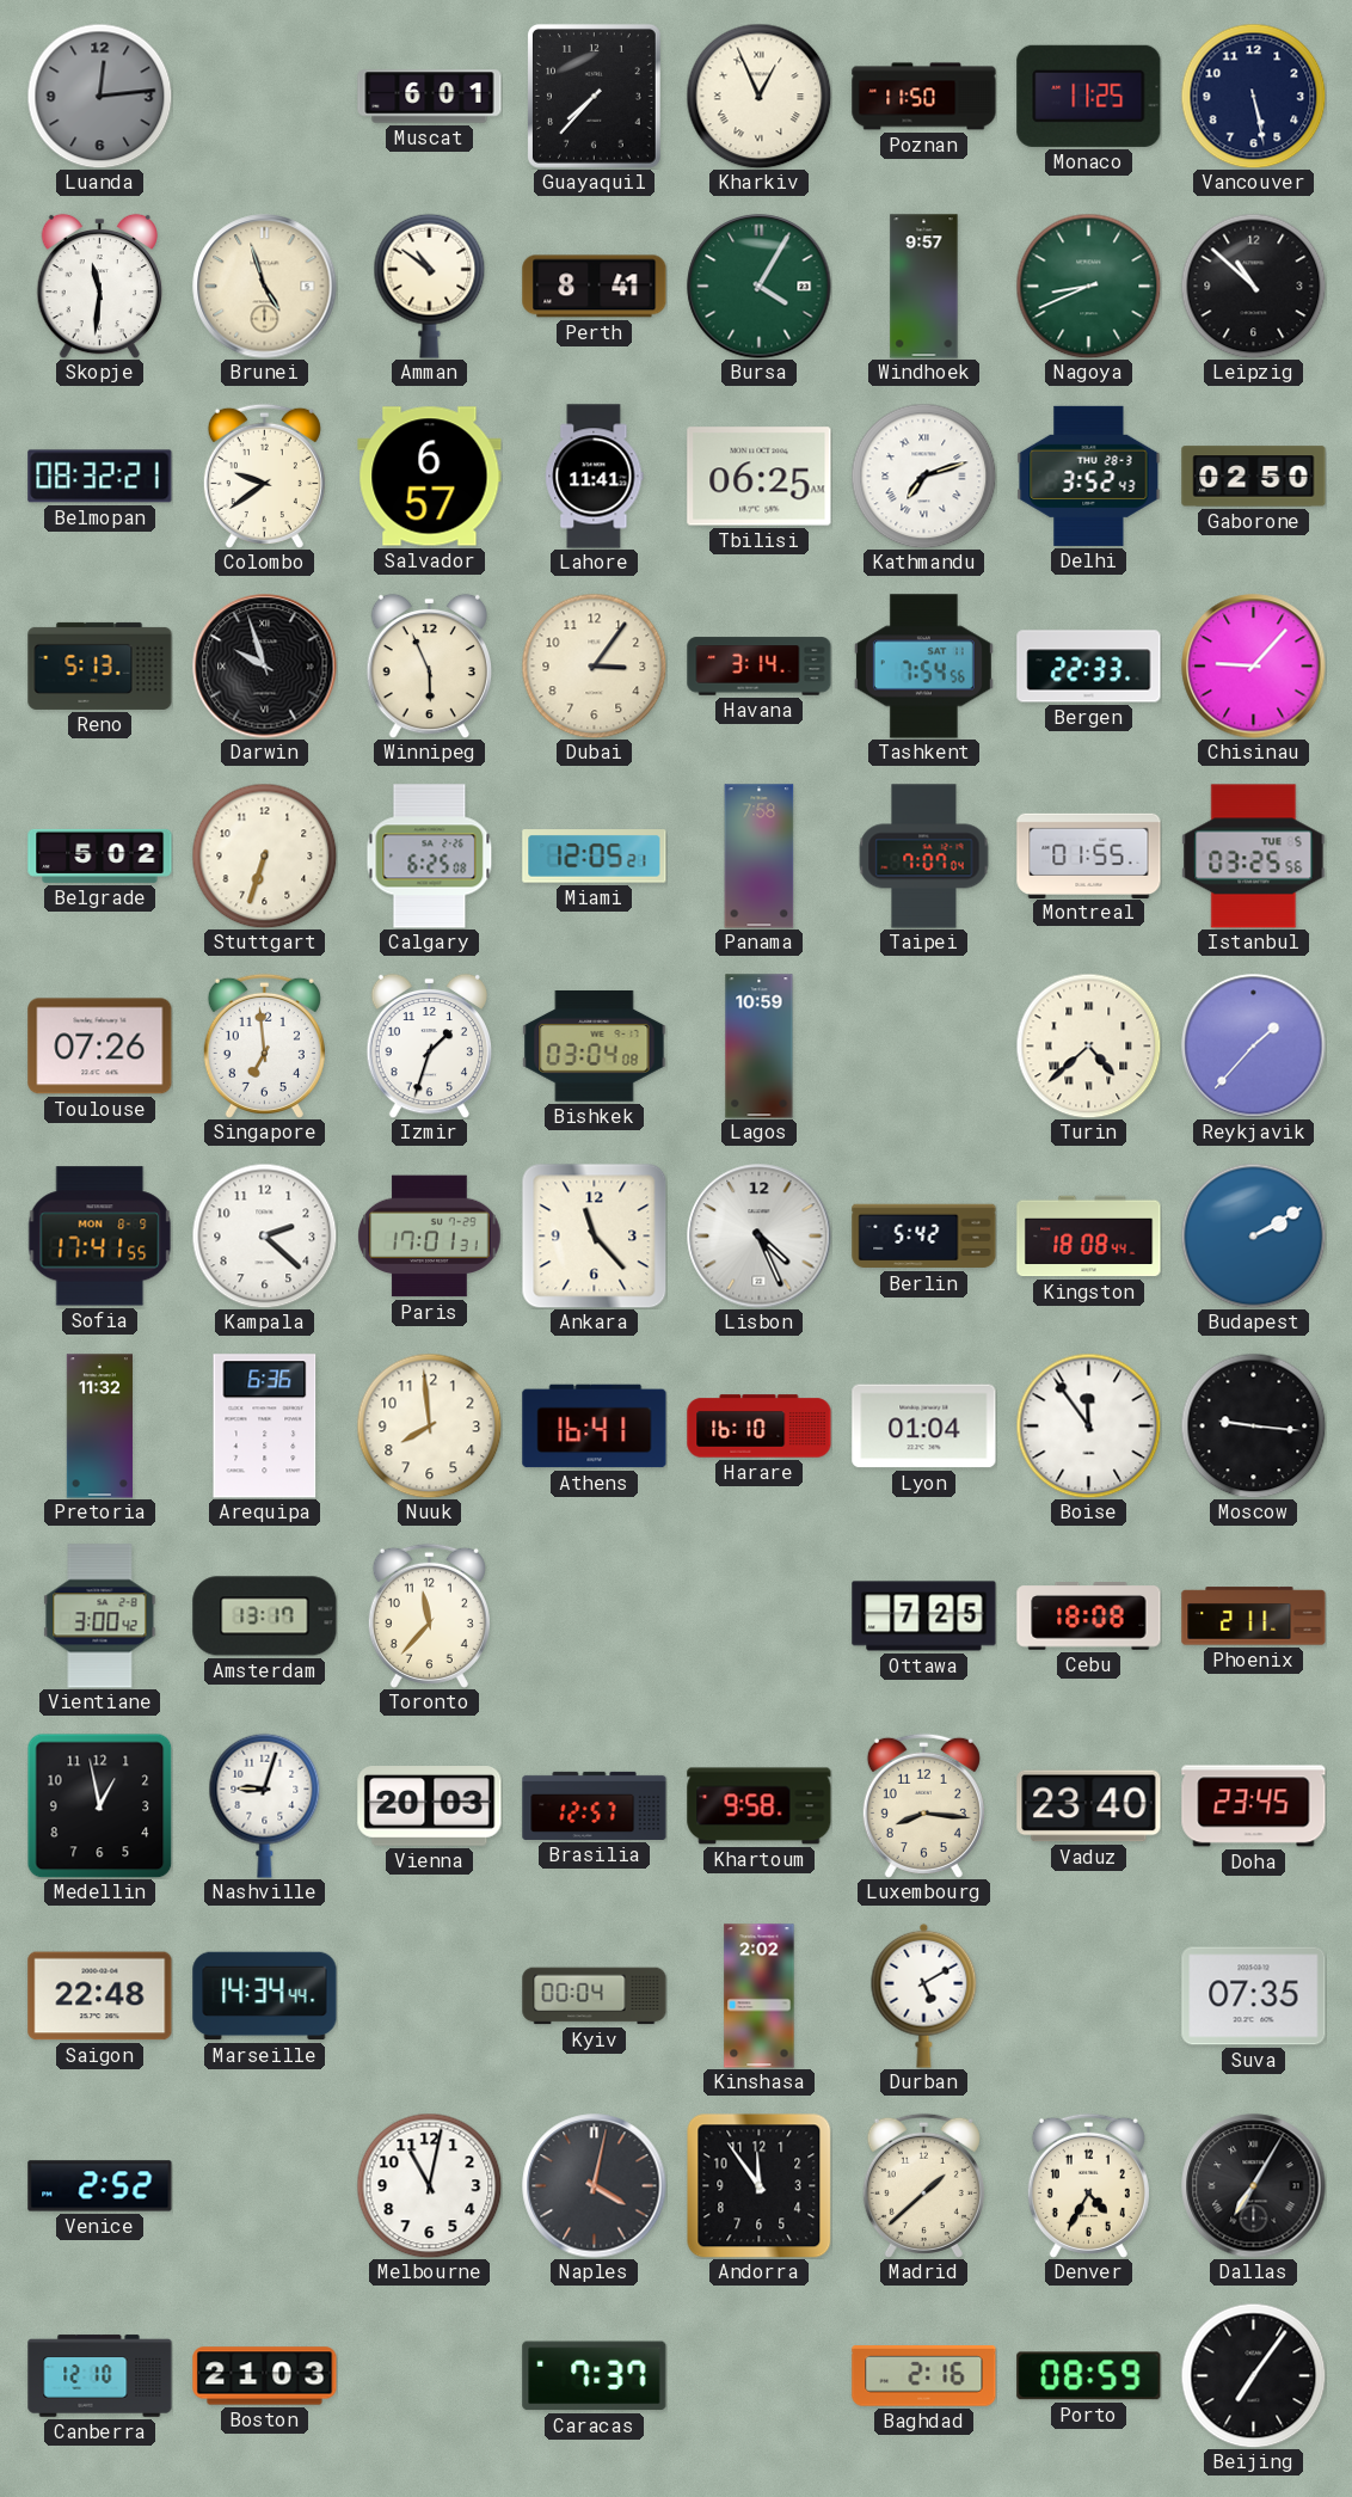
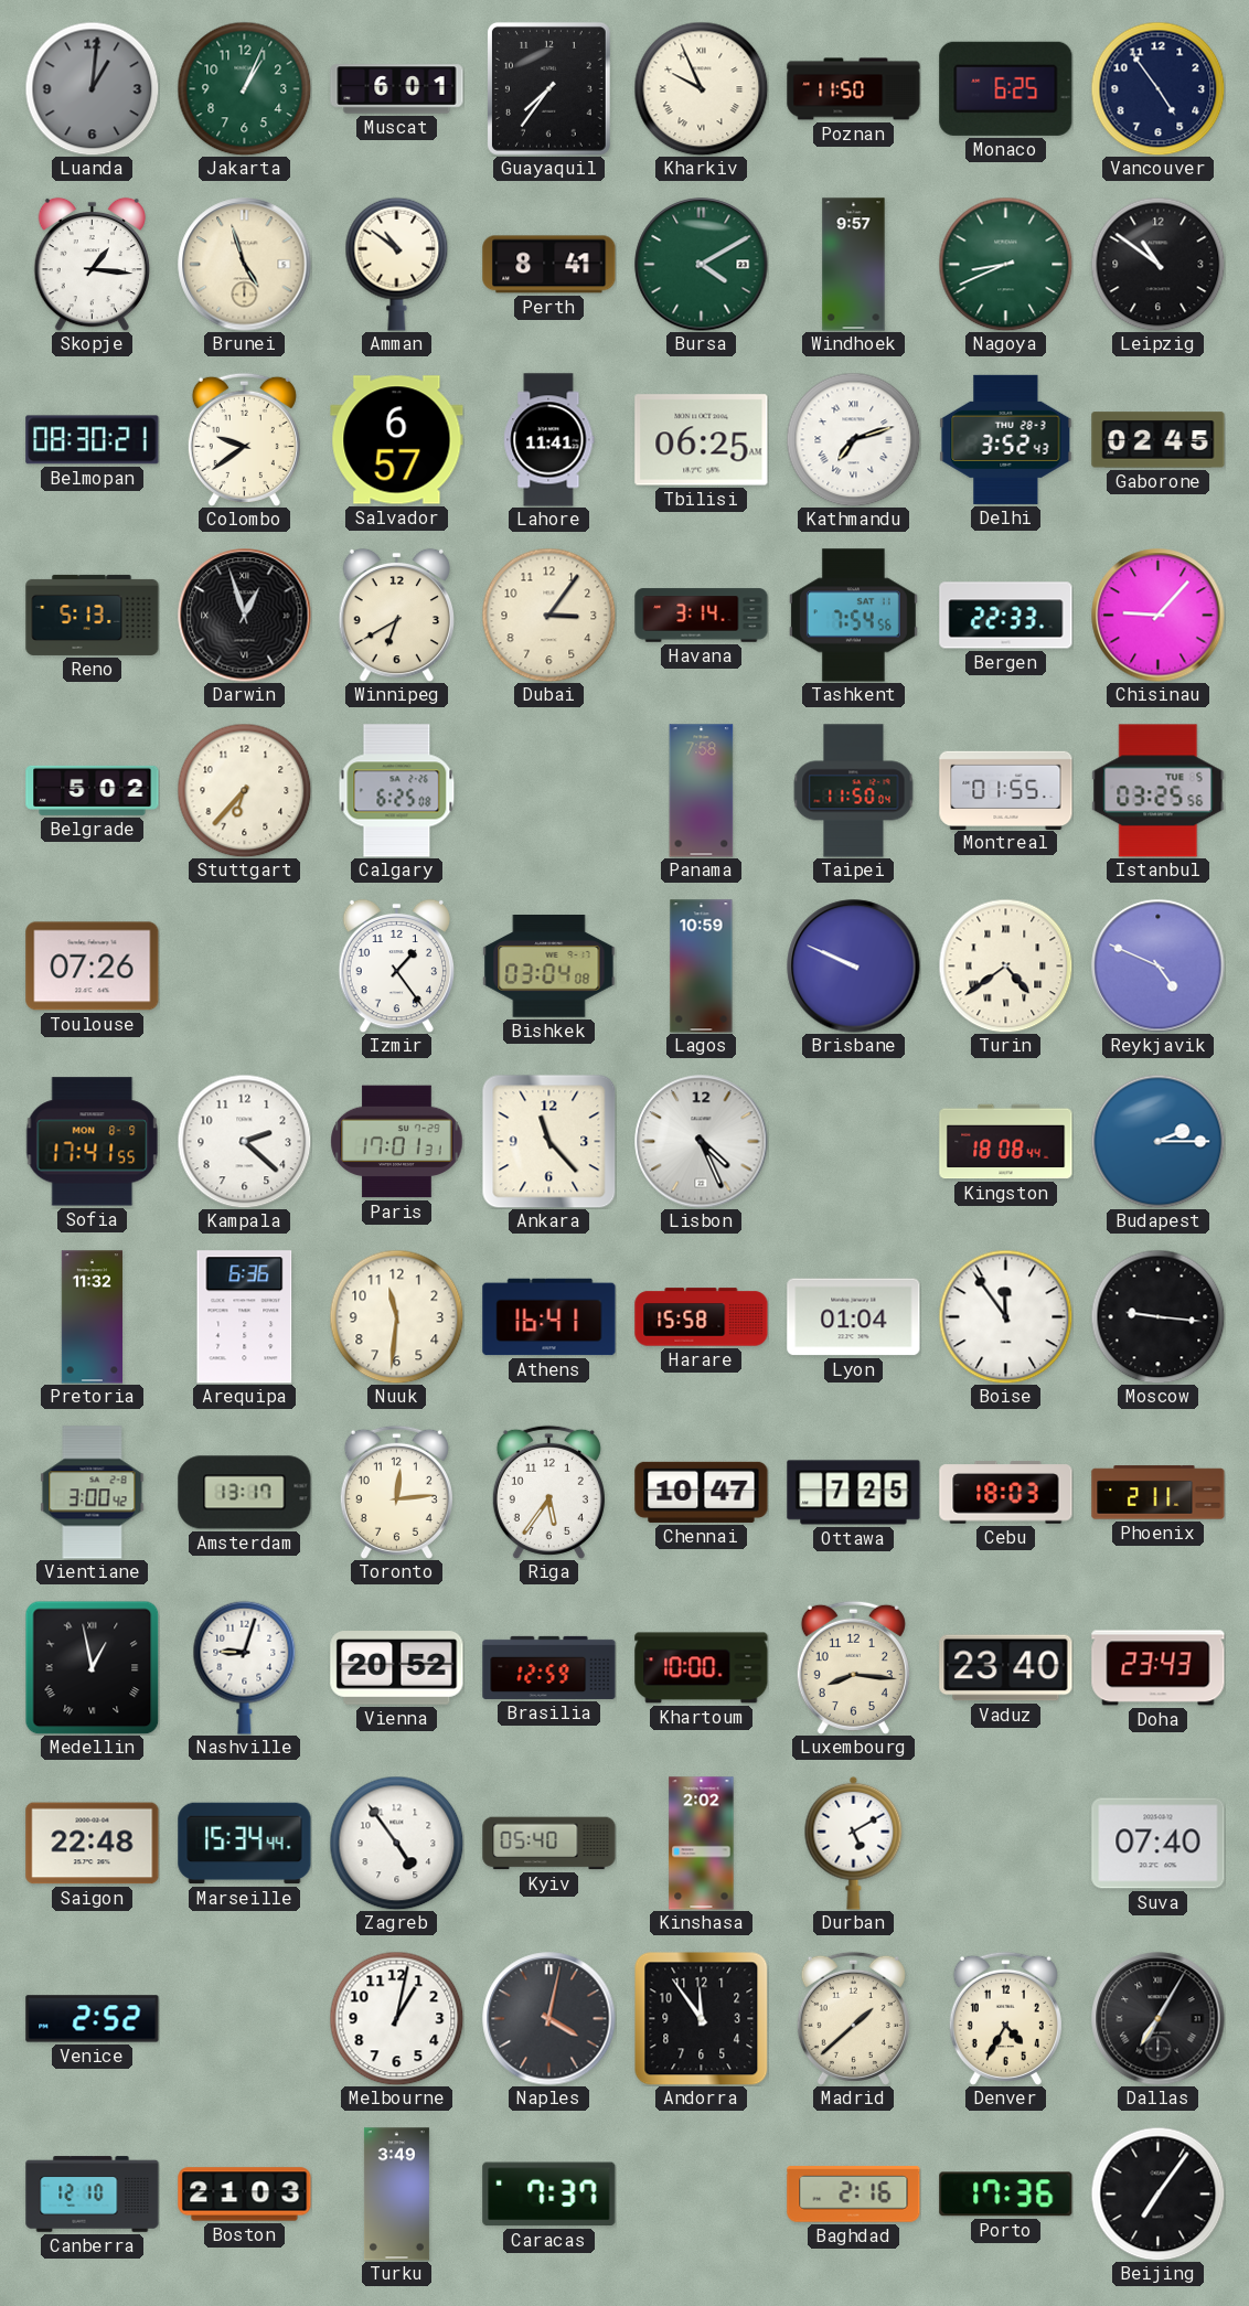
Luanda: 12:14 -> 1:01 (92, 88)
Jakarta: none -> 1:04 (244, 88)
Guayaquil: 7:37 -> 7:36 (548, 88)
Kharkiv: 12:56 -> 9:56 (701, 88)
Monaco: 11:25 -> 6:25 (1006, 88)
Vancouver: 5:28 -> 4:54 (1157, 88)
Skopje: 11:31 -> 1:16 (92, 264)
Bursa: 4:05 -> 4:10 (702, 265)
Leipzig: 10:52 -> 10:51 (1157, 264)
Belmopan: 08:32 -> 08:30 (93, 440)
Gaborone: 02:50 -> 02:45 (1159, 440)
Darwin: 9:57 -> 12:57 (245, 616)
Winnipeg: 5:56 -> 6:40 (396, 615)
Stuttgart: 6:33 -> 6:37 (244, 790)
Miami: 12:05 -> none (595, 857)
Taipei: 7:07 -> 11:50 (854, 791)
Singapore: 6:59 -> none (264, 1045)
Izmir: 1:33 -> 1:24 (396, 965)
Brisbane: none -> 9:49 (854, 967)
Turin: 4:38 -> 4:39 (1005, 965)
Reykjavik: 1:37 -> 4:49 (1159, 967)
Berlin: 5:42 -> none (924, 1237)
Budapest: 2:10 -> 2:15 (1157, 1141)
Nuuk: 7:59 -> 11:31 (396, 1316)
Harare: 16:10 -> 15:58 (702, 1317)
Toronto: 11:37 -> 12:14 (396, 1492)
Riga: none -> 5:36 (548, 1492)
Chennai: none -> 10:47 (702, 1492)
Cebu: 18:08 -> 18:03 (1006, 1493)
Medellin numerals: Arabic -> Roman (92, 1667)
Vienna: 20:03 -> 20:52 (397, 1668)
Brasilia: 12:57 -> 12:59 (549, 1667)
Khartoum: 9:58 -> 10:00 (702, 1668)
Doha: 23:45 -> 23:43 (1159, 1668)
Marseille: 14:34 -> 15:34 (245, 1844)
Zagreb: none -> 4:54 (396, 1843)
Kyiv: 00:04 -> 05:40 (549, 1844)
Suva: 07:35 -> 07:40 (1159, 1844)
Melbourne: 11:02 -> 1:02 (396, 2018)
Turku: none -> 3:49 (396, 2195)
Porto: 08:59 -> 17:36 (1006, 2195)
